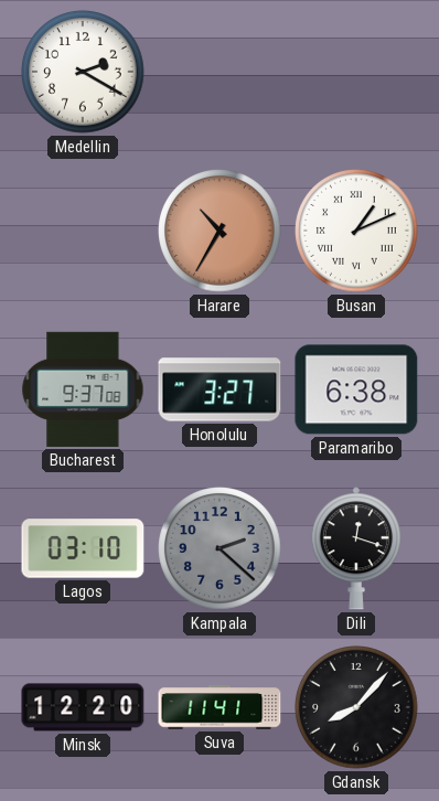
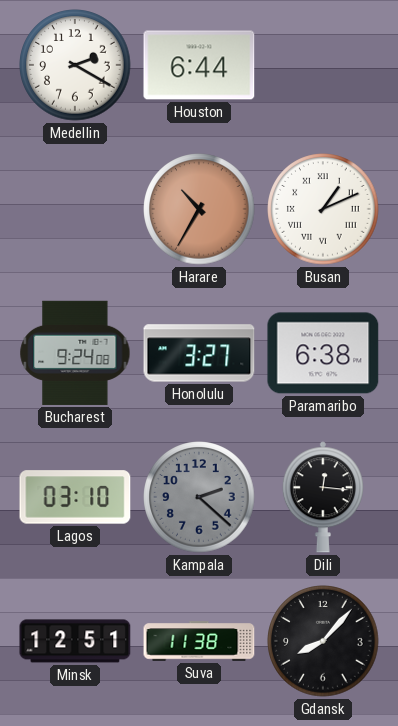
Houston: none -> 6:44 (199, 65)
Bucharest: 9:37 -> 9:24 (75, 353)
Dili: 12:18 -> 12:16 (323, 497)
Minsk: 12:20 -> 12:51 (75, 641)
Suva: 11:41 -> 11:38 (199, 641)
